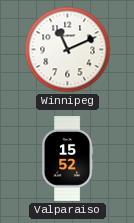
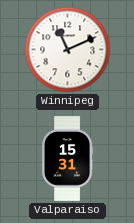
Valparaiso: 15:52 -> 15:31 (68, 159)
